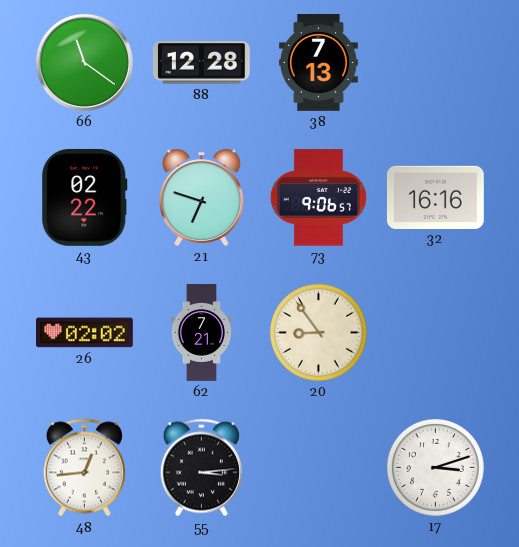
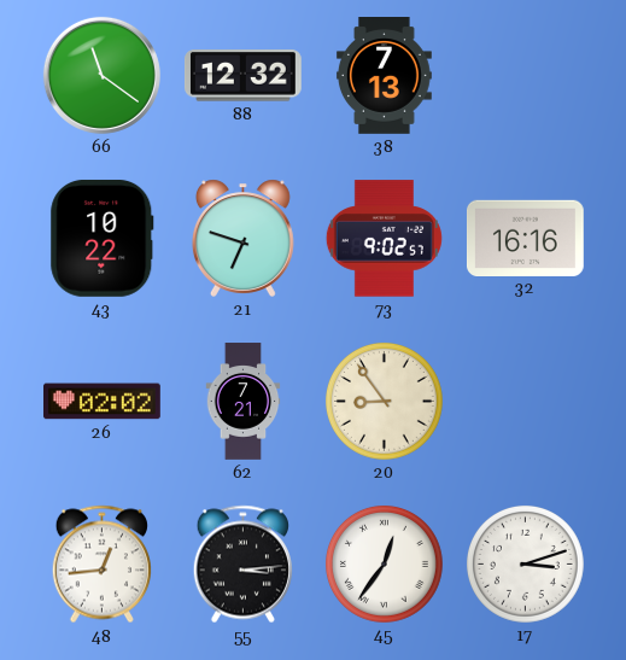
88: 12:28 -> 12:32 (242, 76)
43: 02:22 -> 10:22 (103, 238)
73: 9:06 -> 9:02 (384, 239)
45: none -> 12:36 (384, 563)
